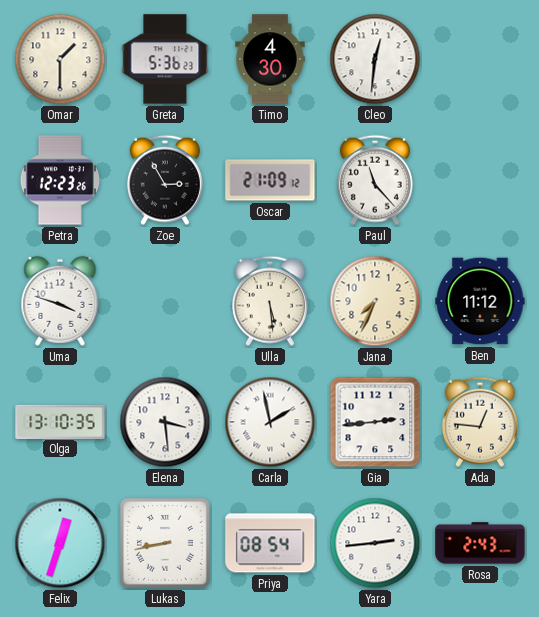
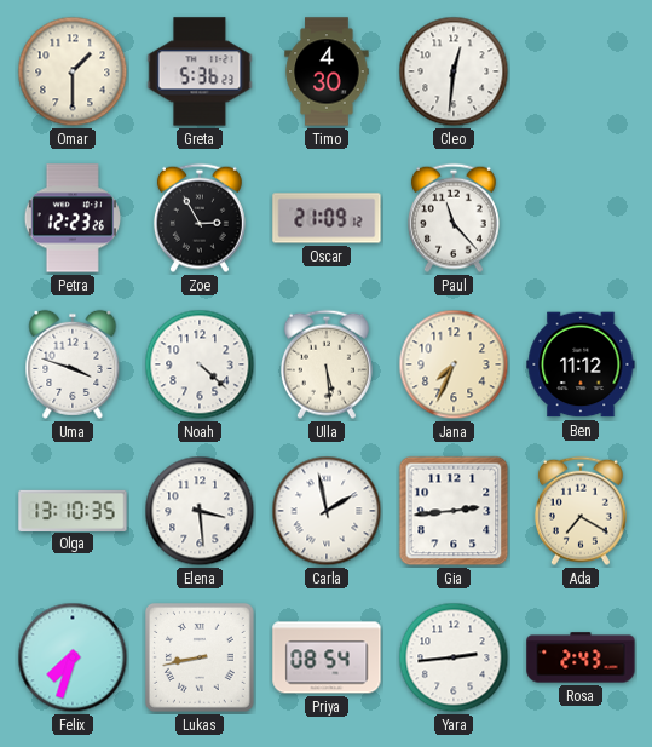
Noah: none -> 4:22 (200, 364)
Ada: 12:46 -> 7:20 (581, 511)
Felix: 12:33 -> 7:33 (73, 657)
